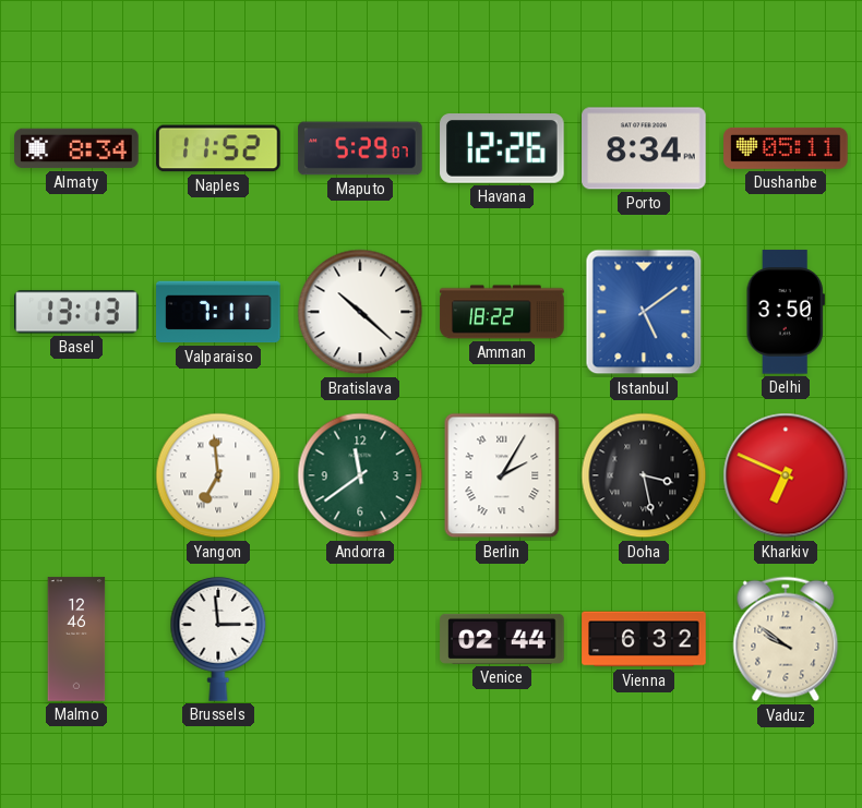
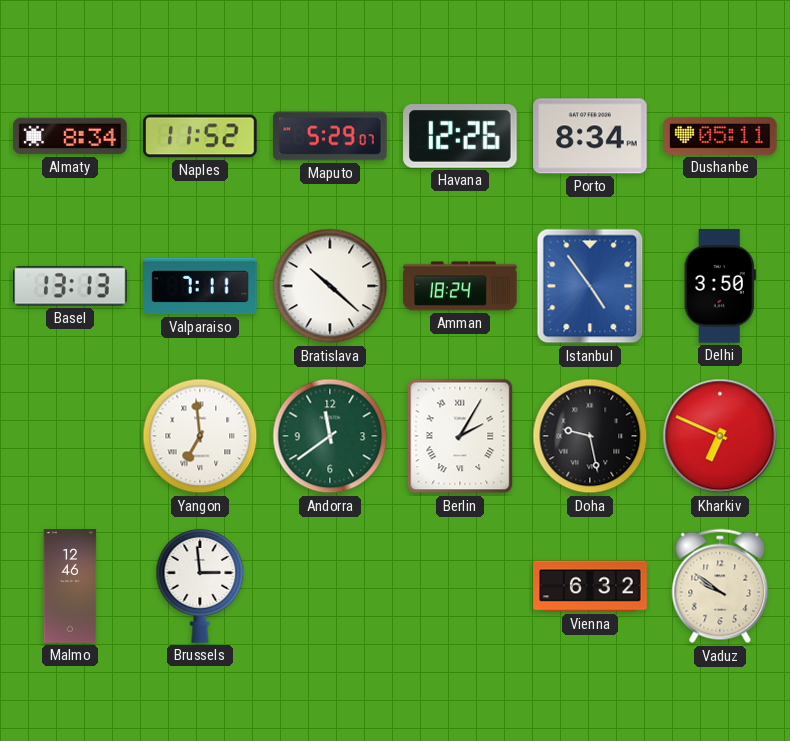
Amman: 18:22 -> 18:24 (460, 286)
Istanbul: 5:09 -> 4:54 (590, 286)
Doha: 3:28 -> 9:28 (590, 436)
Venice: 02:44 -> none (502, 639)
